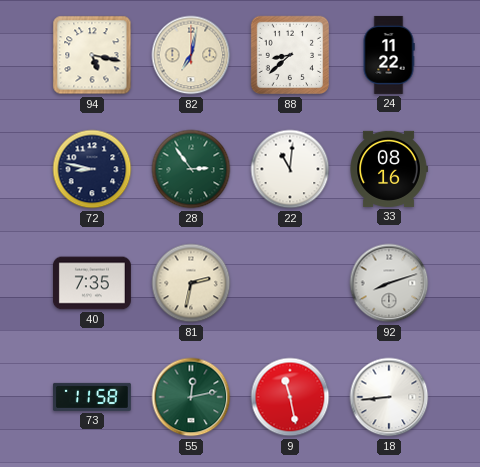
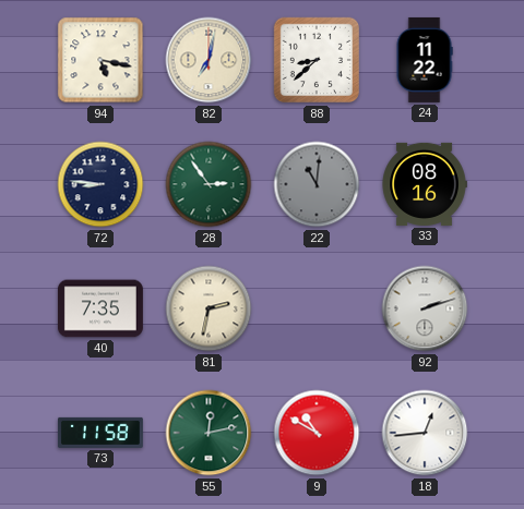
72: 8:47 -> 8:46 (100, 184)
22 dial: white -> grey (317, 184)
92: 8:12 -> 2:12 (425, 308)
9: 11:28 -> 10:50 (317, 433)
18: 8:44 -> 12:44 (425, 433)
